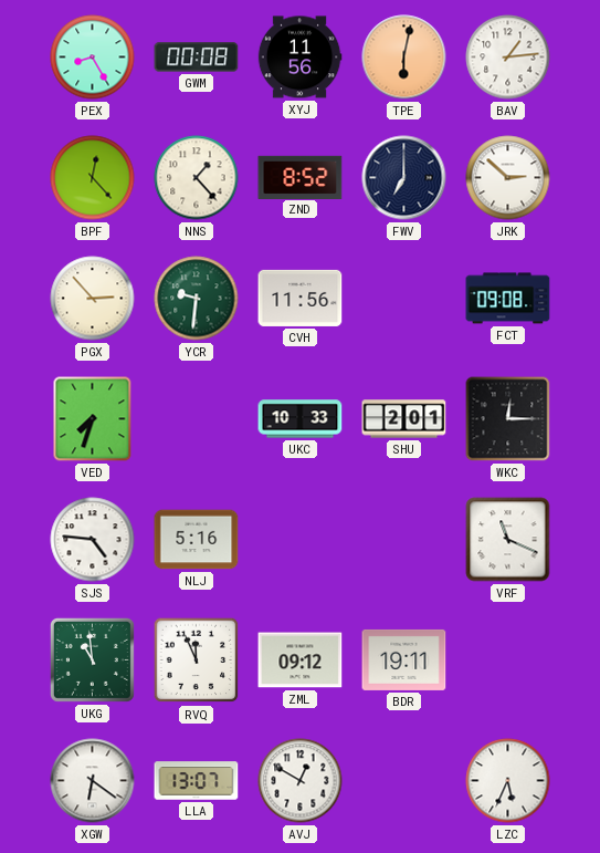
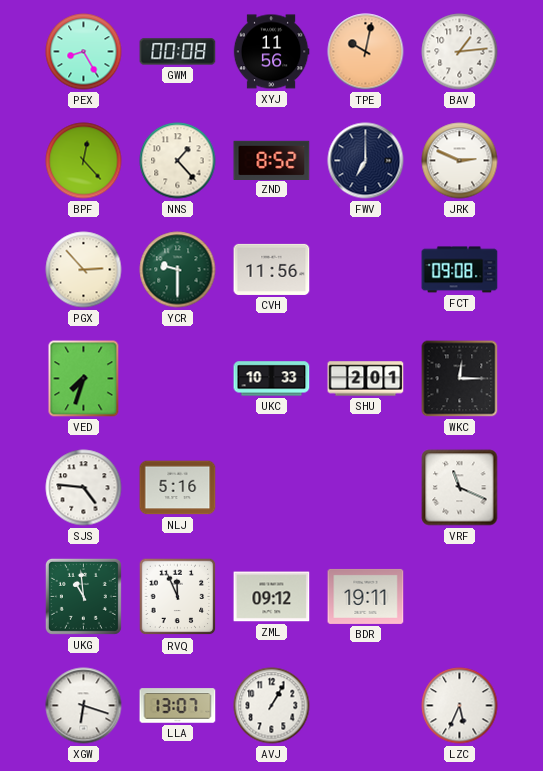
TPE: 6:02 -> 10:02 (366, 52)
JRK: 2:52 -> 2:49 (460, 161)
YCR: 9:31 -> 9:30 (178, 270)
XGW: 6:21 -> 6:18 (84, 706)
AVJ: 12:50 -> 1:05 (272, 706)
